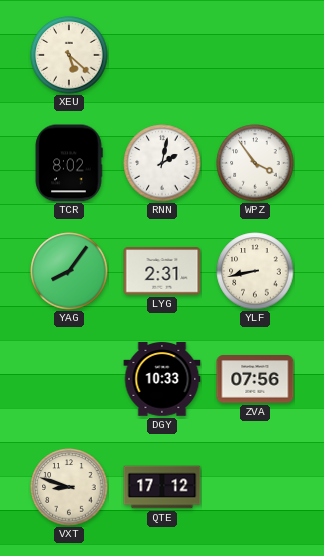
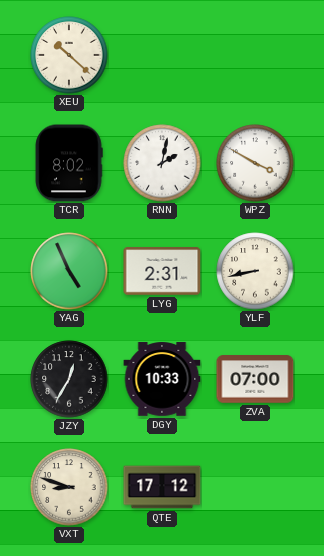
XEU: 5:22 -> 10:22 (69, 55)
WPZ: 3:54 -> 3:50 (255, 163)
YAG: 8:06 -> 4:56 (69, 271)
JZY: none -> 12:35 (69, 379)
ZVA: 07:56 -> 07:00 (255, 379)
